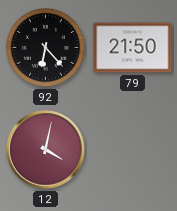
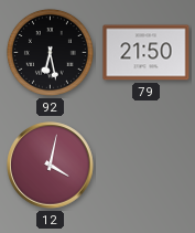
92: 6:23 -> 6:28 (50, 52)
